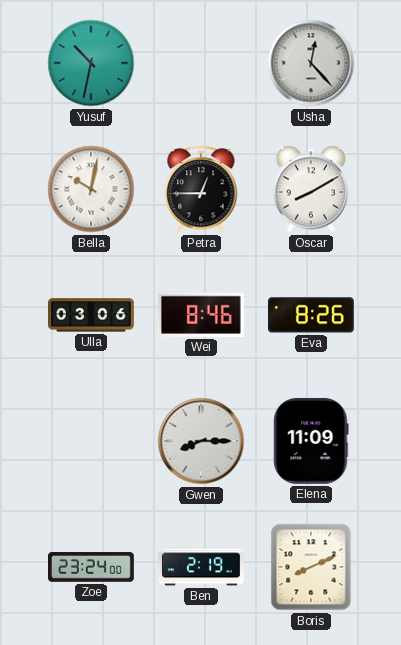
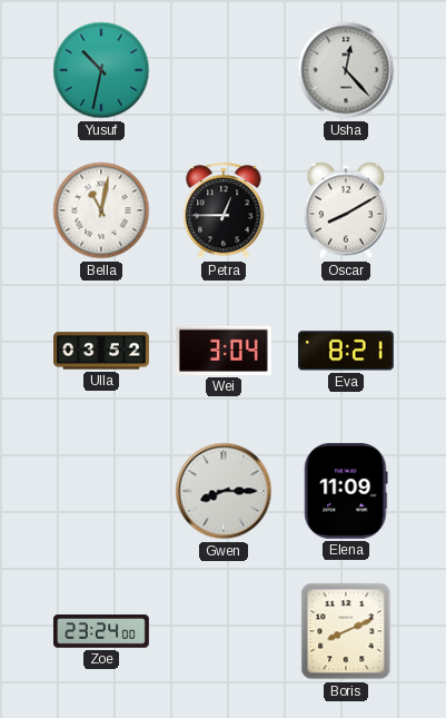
Bella: 10:02 -> 11:02 (101, 210)
Ulla: 03:06 -> 03:52 (102, 351)
Wei: 8:46 -> 3:04 (224, 351)
Eva: 8:26 -> 8:21 (346, 351)
Ben: 2:19 -> none (202, 567)
